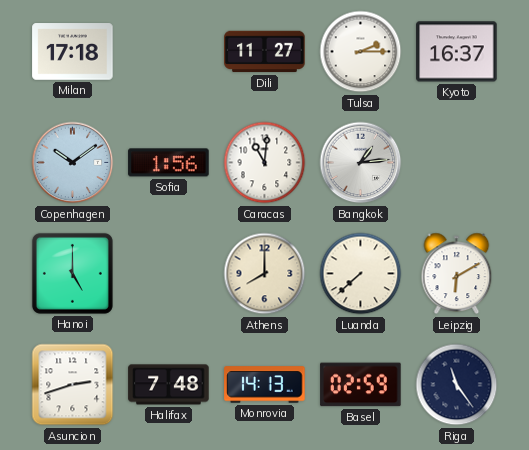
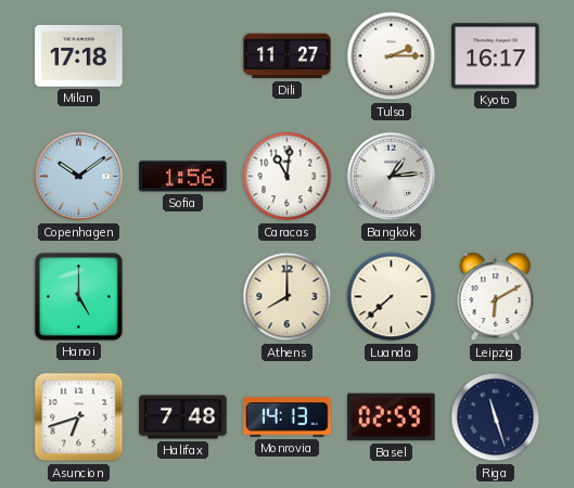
Kyoto: 16:37 -> 16:17 (496, 56)
Asuncion: 2:42 -> 6:42 (79, 418)
Riga: 11:24 -> 11:27 (496, 418)
